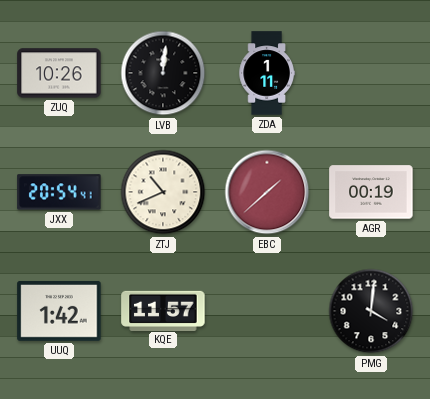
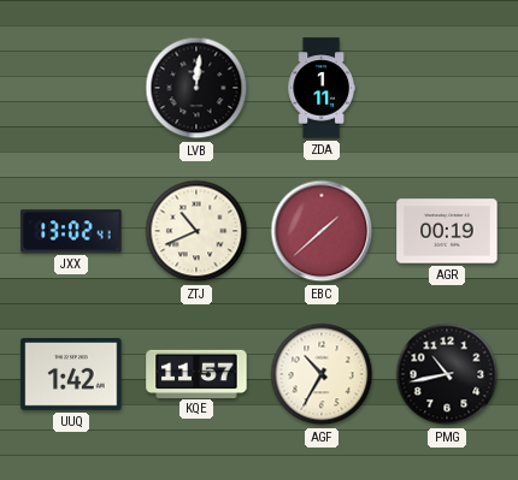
ZUQ: 10:26 -> none (59, 73)
JXX: 20:54 -> 13:02 (71, 231)
AGF: none -> 10:35 (322, 374)
PMG: 4:01 -> 10:43 (447, 374)
